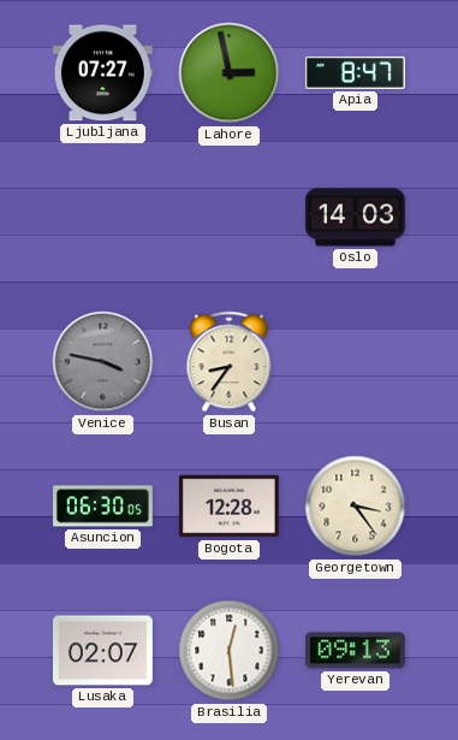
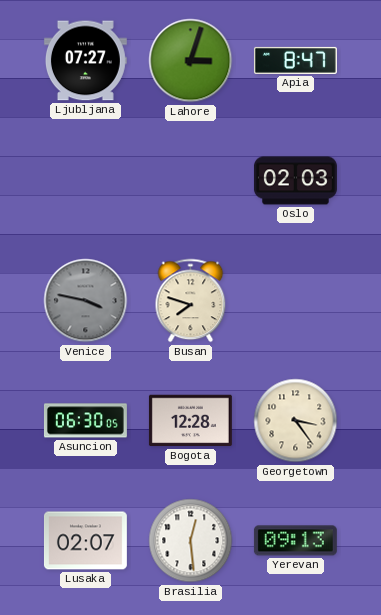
Lahore: 2:58 -> 3:03 (191, 61)
Oslo: 14:03 -> 02:03 (295, 181)
Busan: 8:36 -> 7:48 (191, 301)
